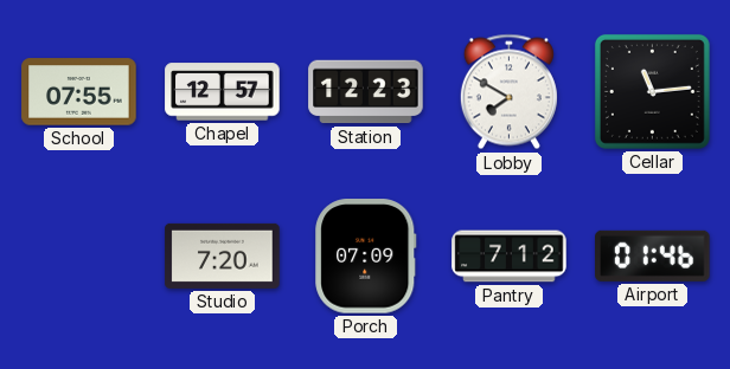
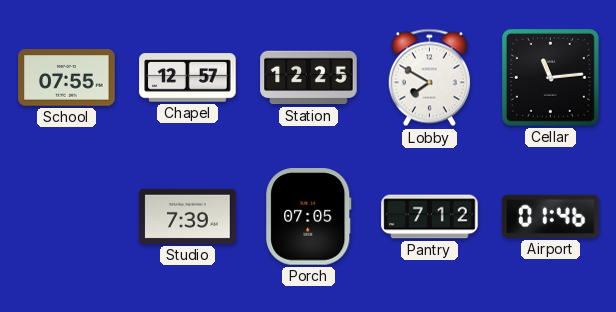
Station: 12:23 -> 12:25 (309, 78)
Studio: 7:20 -> 7:39 (188, 216)
Porch: 07:09 -> 07:05 (309, 217)
